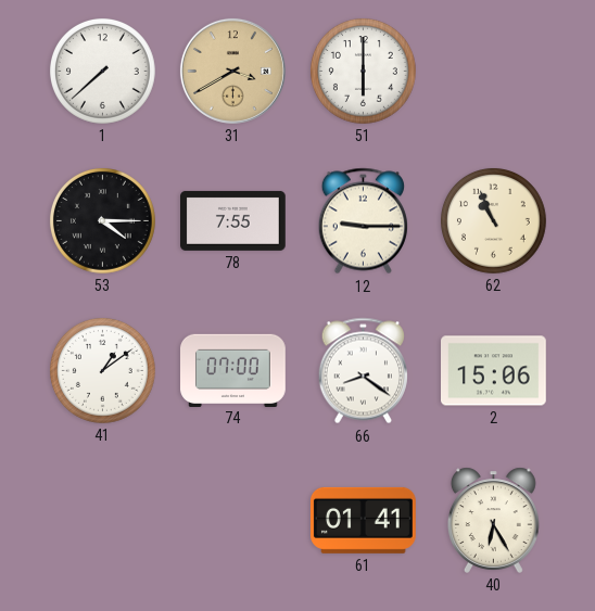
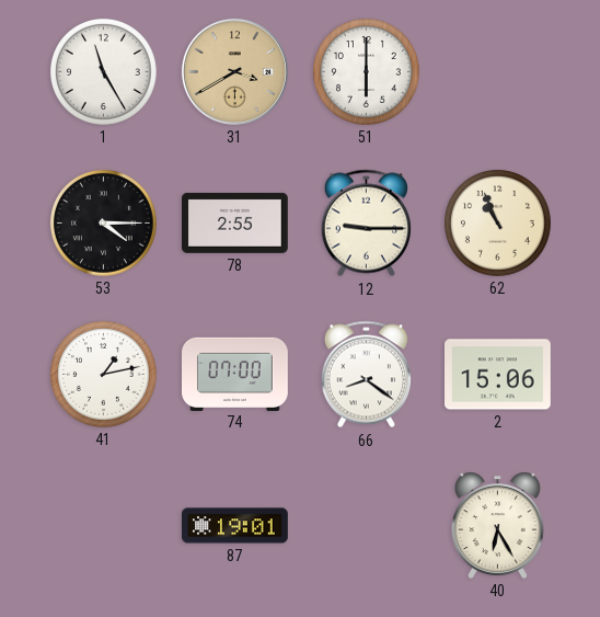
1: 7:38 -> 11:25 (104, 72)
78: 7:55 -> 2:55 (235, 222)
41: 1:09 -> 1:13 (104, 375)
87: none -> 19:01 (235, 526)
61: 01:41 -> none (363, 520)
